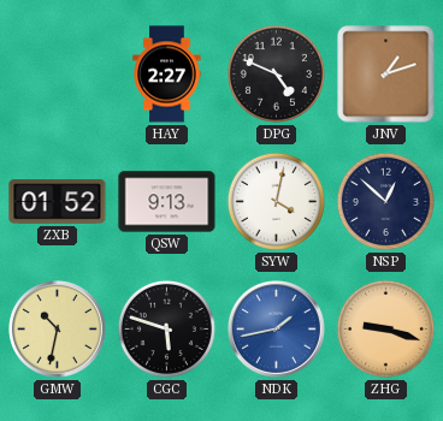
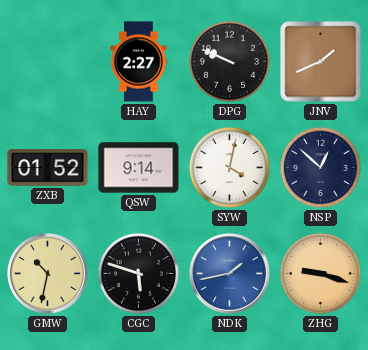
DPG: 4:49 -> 9:49 (229, 61)
JNV: 1:12 -> 1:41 (321, 62)
QSW: 9:13 -> 9:14 (139, 168)
